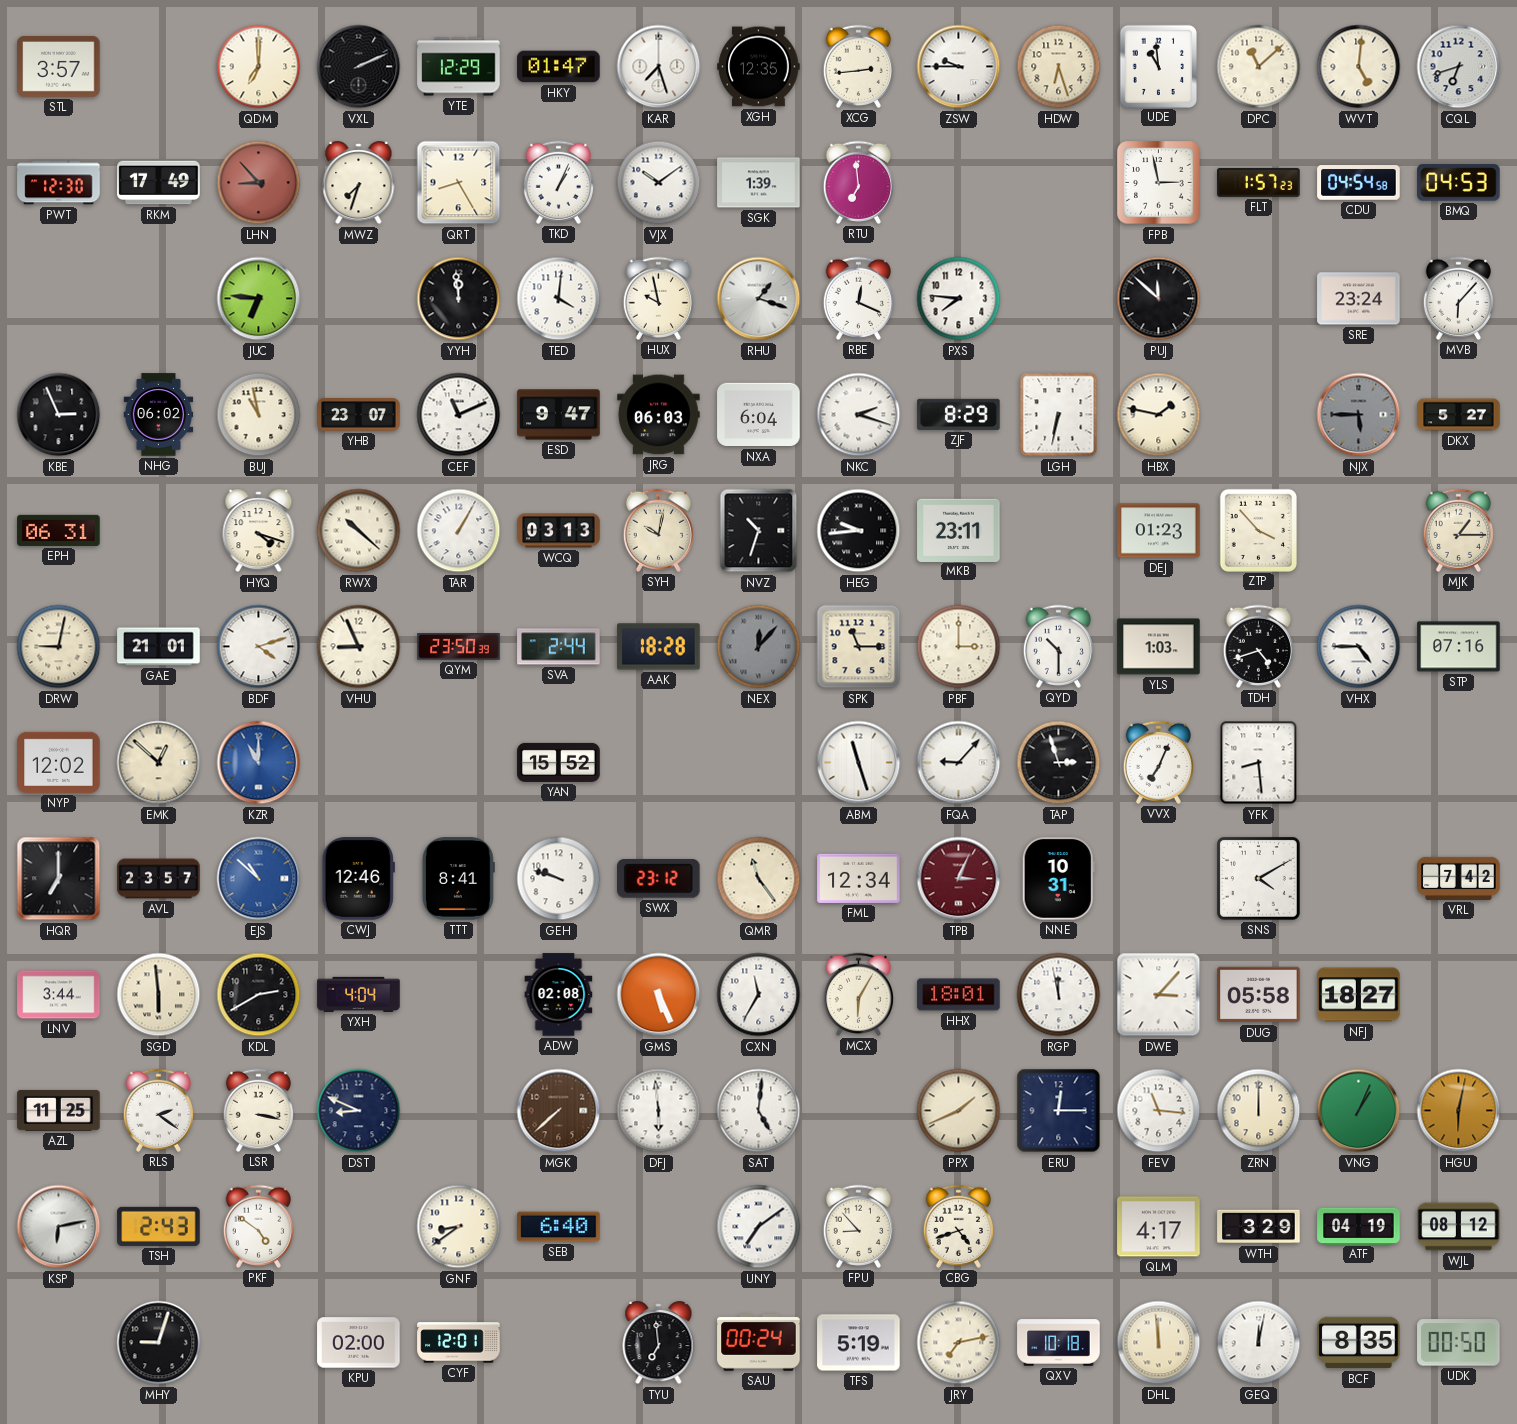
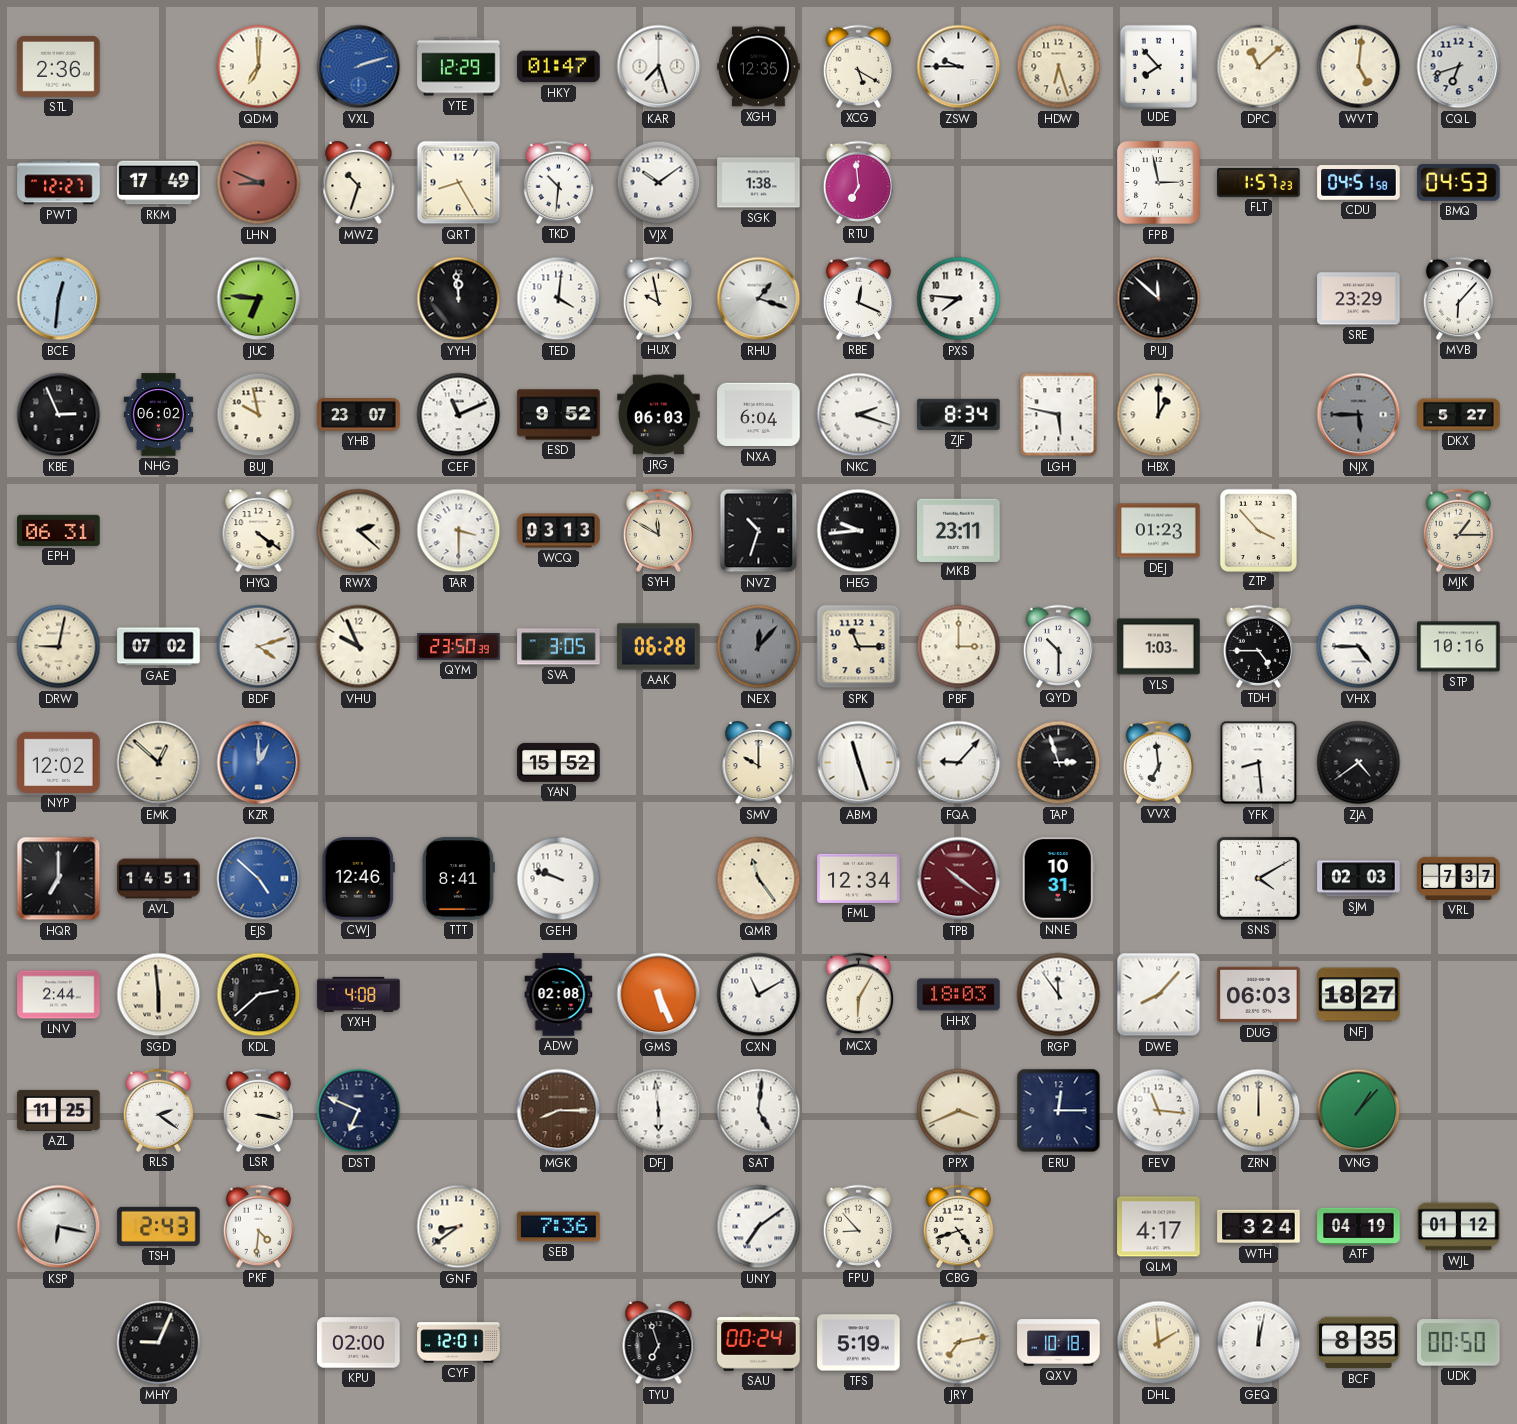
STL: 3:57 -> 2:36 (59, 66)
VXL: 2:11 -> 2:12 (359, 67)
VXL dial: black -> blue (359, 67)
XCG: 2:44 -> 5:20 (858, 66)
UDE: 10:59 -> 7:53 (1158, 66)
PWT: 12:30 -> 12:27 (59, 183)
LHN: 8:53 -> 8:49 (259, 183)
MWZ: 7:33 -> 10:33 (359, 183)
TKD: 1:04 -> 10:31 (558, 182)
SGK: 1:39 -> 1:38 (759, 183)
CDU: 04:54 -> 04:51 (1359, 183)
BCE: none -> 12:31 (59, 299)
SRE: 23:24 -> 23:29 (1359, 299)
BUJ: 10:58 -> 9:58 (259, 415)
ESD: 9:47 -> 9:52 (559, 415)
ZJF: 8:29 -> 8:34 (959, 414)
LGH: 6:32 -> 5:47 (1059, 415)
HBX: 1:47 -> 1:00 (1159, 415)
HYQ: 4:18 -> 4:21 (259, 531)
RWX: 10:22 -> 2:22 (359, 531)
TAR: 1:05 -> 3:30 (459, 531)
SYH: 10:02 -> 11:50 (658, 530)
GAE: 21:01 -> 07:02 (159, 647)
VHU: 8:56 -> 9:56 (359, 647)
SVA: 2:44 -> 3:05 (559, 647)
AAK: 18:28 -> 06:28 (659, 647)
TDH: 4:42 -> 4:45 (1258, 646)
STP: 07:16 -> 10:16 (1459, 647)
KZR: 11:00 -> 1:00 (259, 763)
SMV: none -> 10:00 (759, 763)
VVX: 7:04 -> 6:59 (1158, 762)
ZJA: none -> 4:39 (1359, 763)
AVL: 23:57 -> 14:51 (159, 879)
EJS: 10:52 -> 4:52 (259, 879)
SWX: 23:12 -> none (659, 878)
TPB: 3:04 -> 10:21 (959, 879)
SJM: none -> 02:03 (1359, 879)
VRL: 7:42 -> 7:37 (1459, 878)
LNV: 3:44 -> 2:44 (59, 995)
KDL: 2:40 -> 2:38 (259, 995)
YXH: 4:04 -> 4:08 (359, 994)
CXN: 11:35 -> 11:10 (759, 995)
HHX: 18:01 -> 18:03 (959, 995)
RGP: 11:58 -> 11:54 (1059, 995)
DWE: 3:07 -> 8:07 (1159, 995)
DUG: 05:58 -> 06:03 (1259, 995)
DST: 8:49 -> 6:49 (359, 1111)
MGK: 7:38 -> 8:15 (559, 1111)
PPX: 1:41 -> 3:41 (959, 1111)
VNG: 1:04 -> 1:07 (1359, 1111)
HGU: 6:02 -> none (1459, 1111)
KSP: 6:13 -> 6:17 (59, 1227)
PKF: 4:51 -> 4:31 (258, 1226)
SEB: 6:40 -> 7:36 (559, 1227)
WTH: 3:29 -> 3:24 (1259, 1227)
WJL: 08:12 -> 01:12 (1459, 1227)
MHY: 9:03 -> 9:04 (159, 1343)
TYU: 6:59 -> 6:57 (659, 1343)
DHL: 11:59 -> 1:59 (1159, 1343)
